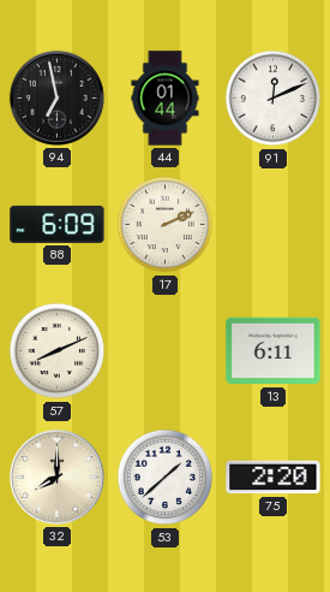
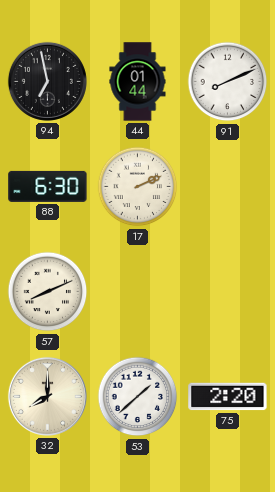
91: 12:11 -> 8:11 (228, 82)
88: 6:09 -> 6:30 (48, 186)
13: 6:11 -> none (274, 351)
